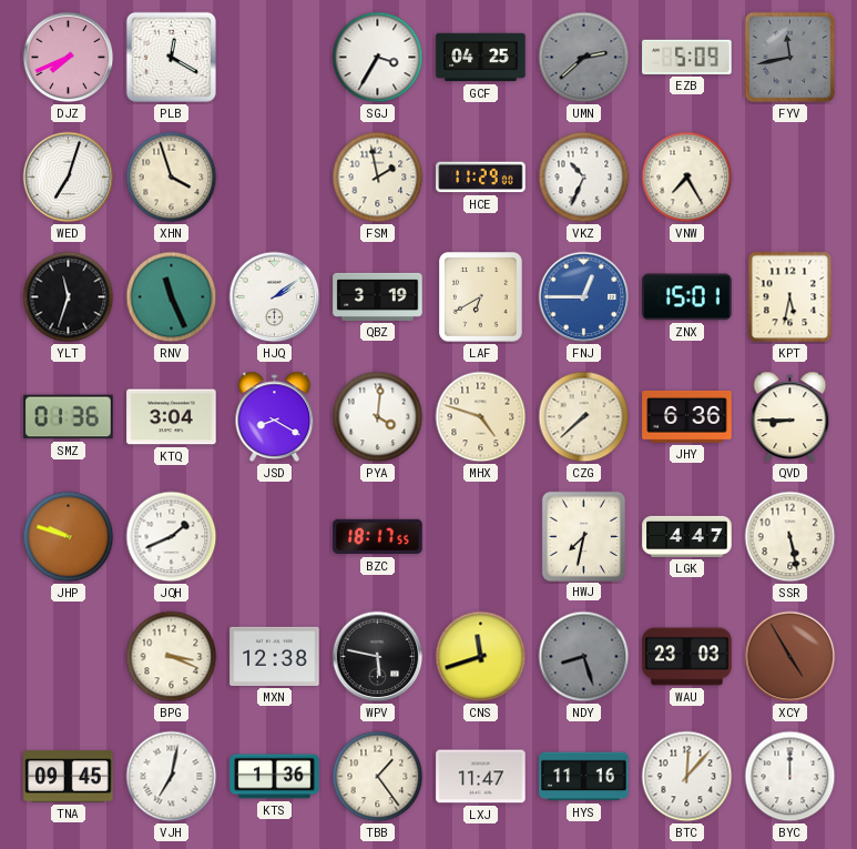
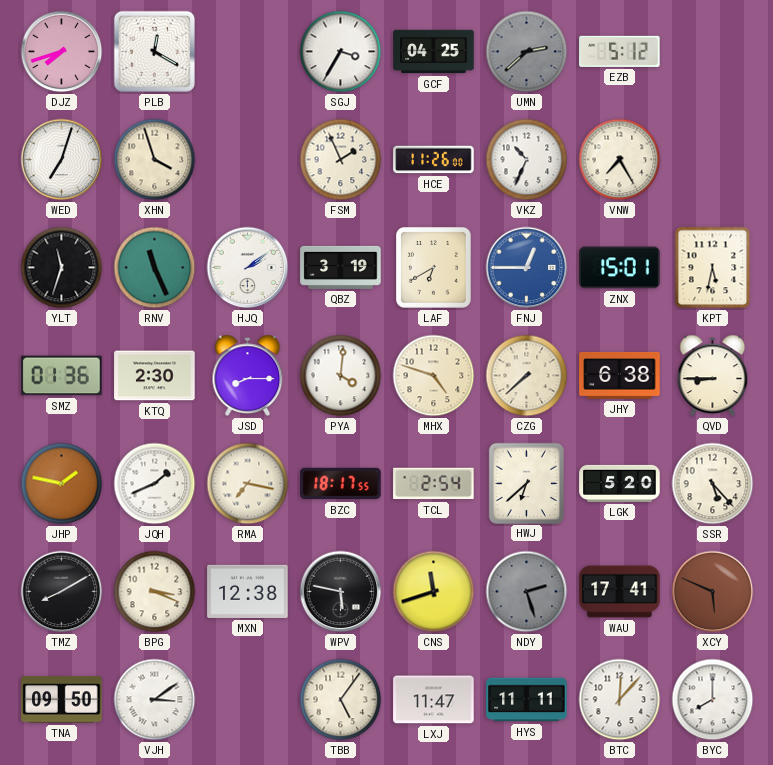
DJZ: 7:41 -> 7:42 (62, 52)
EZB: 5:09 -> 5:12 (620, 51)
FYV: 11:43 -> none (790, 58)
FSM: 1:58 -> 1:56 (341, 160)
HCE: 11:29 -> 11:26 (434, 160)
KTQ: 3:04 -> 2:30 (155, 376)
JSD: 8:20 -> 8:15 (248, 375)
JHY: 6:36 -> 6:38 (620, 376)
JHP: 9:48 -> 1:47 (62, 484)
RMA: none -> 7:17 (248, 484)
TCL: none -> 2:54 (434, 484)
HWJ: 7:32 -> 6:38 (526, 483)
LGK: 4:47 -> 5:20 (620, 483)
SSR: 5:28 -> 5:23 (713, 484)
TMZ: none -> 8:10 (62, 592)
NDY: 8:27 -> 2:27 (527, 592)
WAU: 23:03 -> 17:41 (620, 592)
XCY: 4:55 -> 5:49 (713, 592)
TNA: 09:45 -> 09:50 (62, 700)
VJH: 7:02 -> 3:09 (155, 700)
KTS: 1:36 -> none (275, 777)
TBB: 1:24 -> 5:06 (341, 700)
HYS: 11:16 -> 11:11 (527, 700)
BYC: 12:00 -> 8:00 (713, 700)
